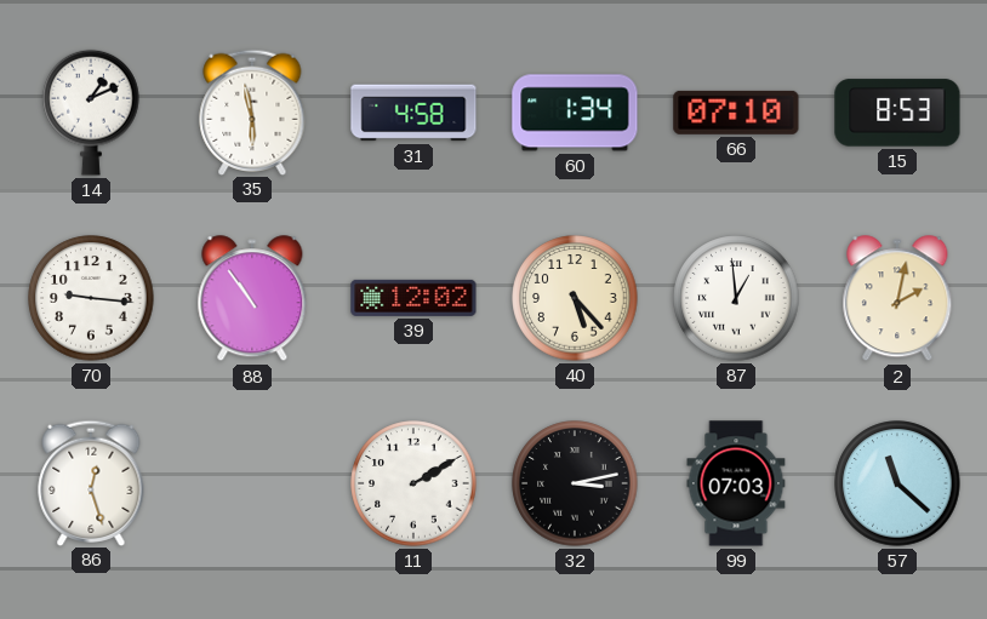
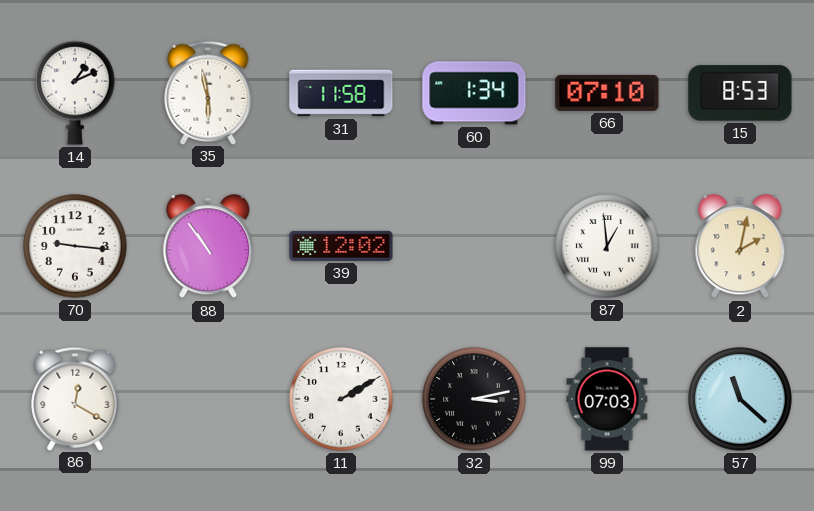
31: 4:58 -> 11:58 (341, 93)
40: 5:23 -> none (575, 298)
86: 12:27 -> 12:20 (75, 398)
